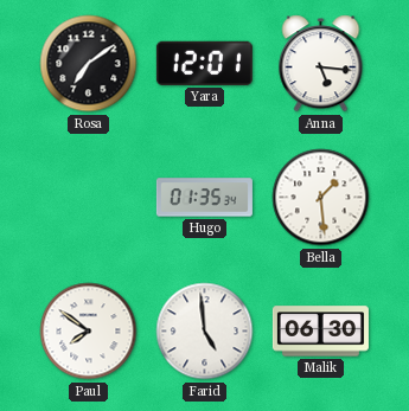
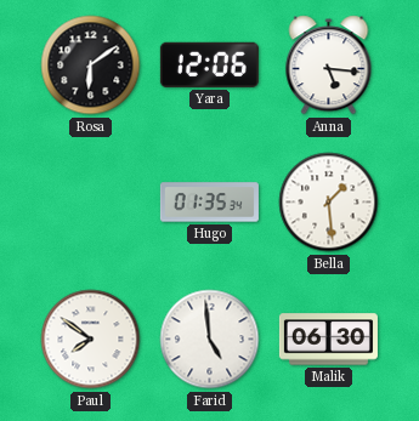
Rosa: 7:09 -> 6:09 (91, 66)
Yara: 12:01 -> 12:06 (209, 64)
